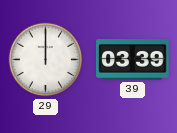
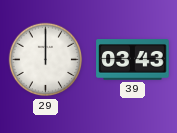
39: 03:39 -> 03:43 (133, 60)
